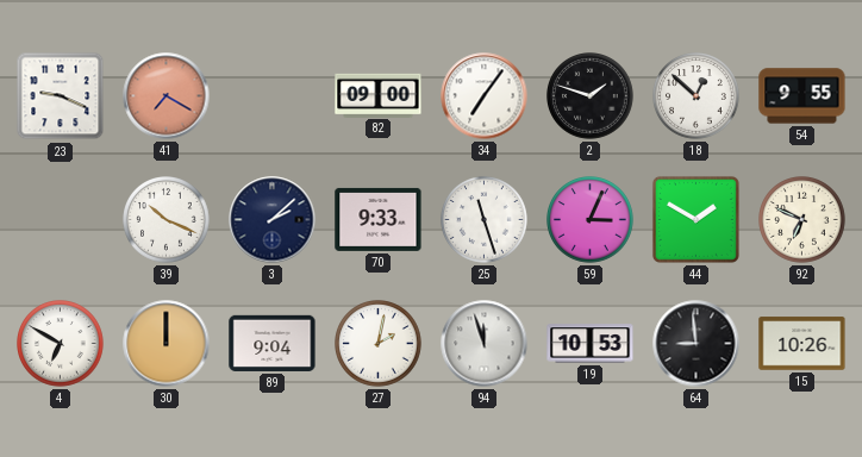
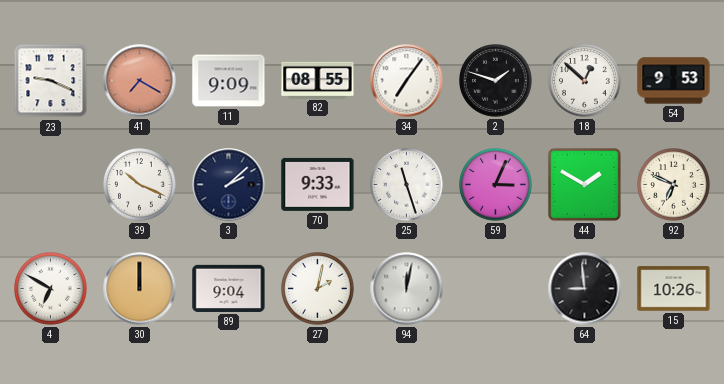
11: none -> 9:09 (229, 81)
82: 09:00 -> 08:55 (318, 80)
54: 9:55 -> 9:53 (674, 81)
94: 11:57 -> 12:02 (407, 289)
19: 10:53 -> none (591, 344)
